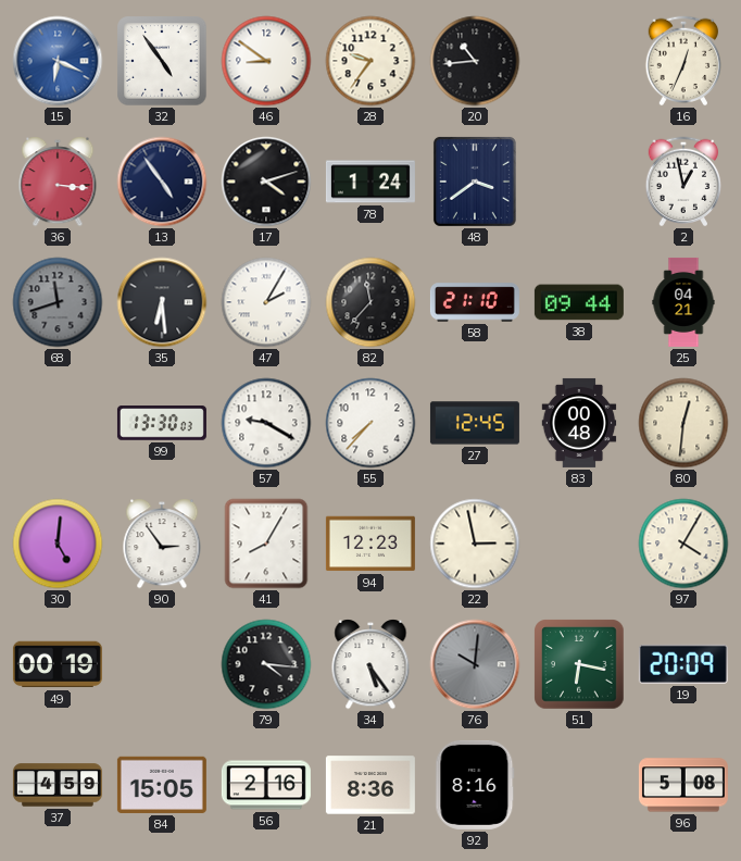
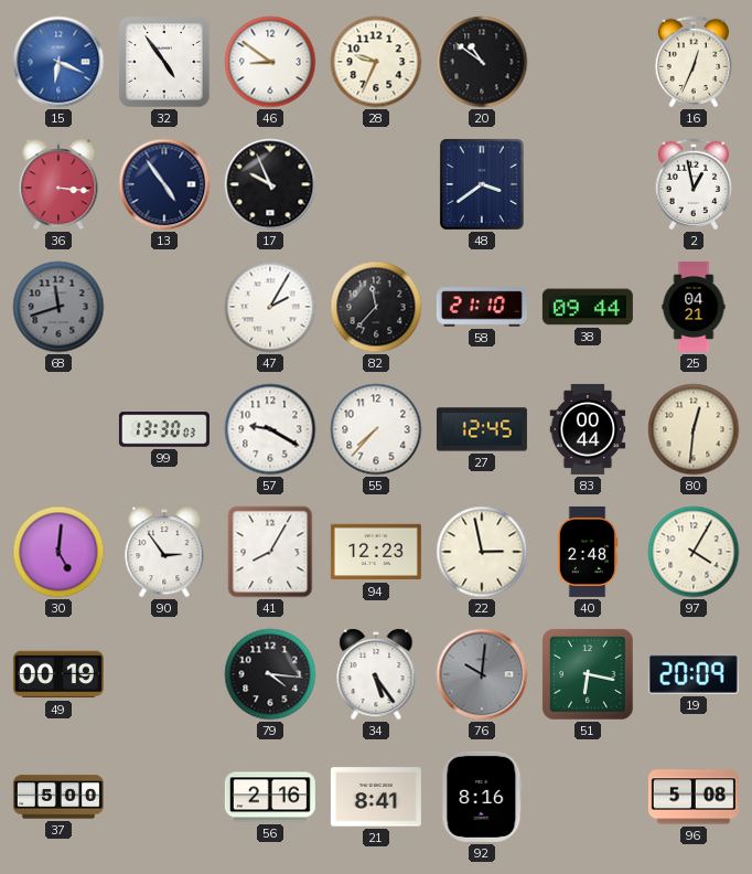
28: 9:36 -> 9:34 (376, 62)
20: 10:44 -> 10:51 (482, 62)
17: 4:12 -> 9:56 (270, 184)
78: 1:24 -> none (370, 182)
35: 6:29 -> none (162, 302)
83: 00:48 -> 00:44 (588, 429)
40: none -> 2:48 (588, 552)
37: 4:59 -> 5:00 (58, 797)
84: 15:05 -> none (162, 785)
21: 8:36 -> 8:41 (376, 797)
